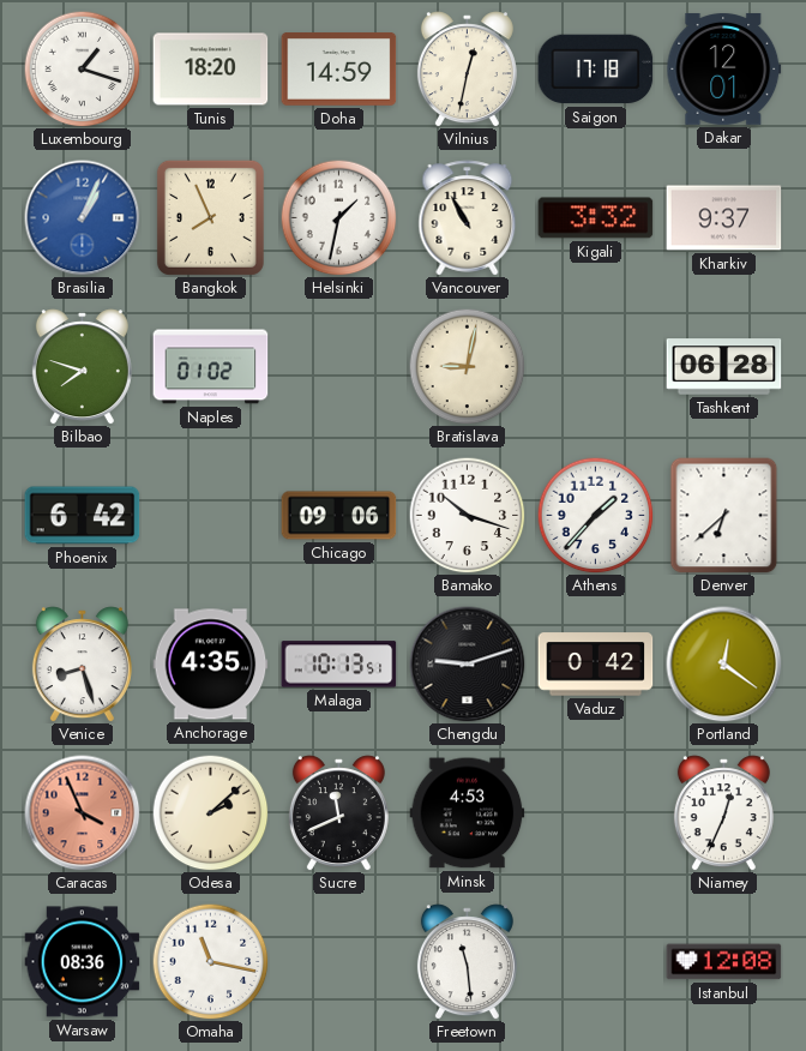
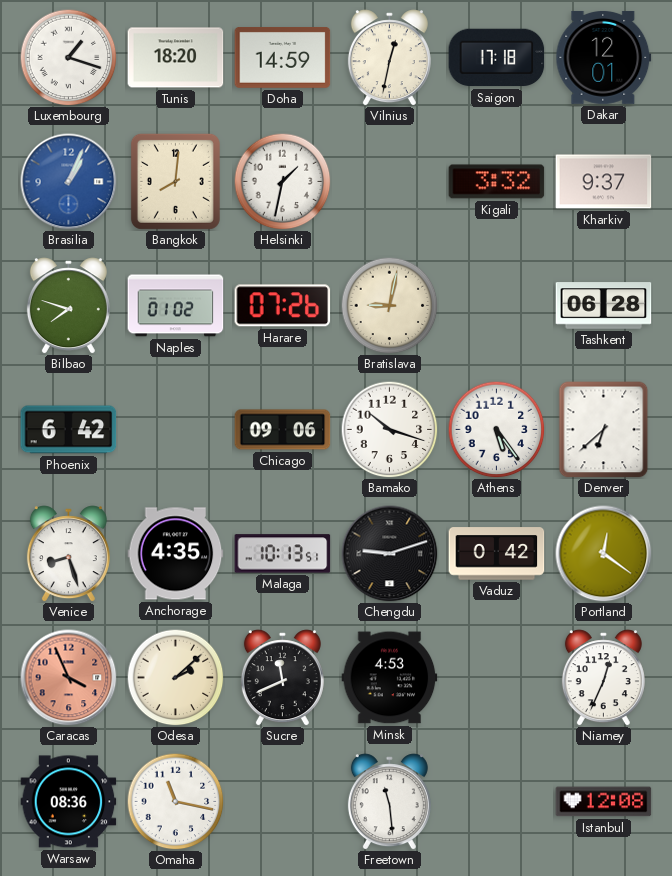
Bangkok: 7:56 -> 8:01 (175, 181)
Vancouver: 10:55 -> none (468, 218)
Harare: none -> 07:26 (283, 306)
Athens: 1:37 -> 5:24 (496, 429)
